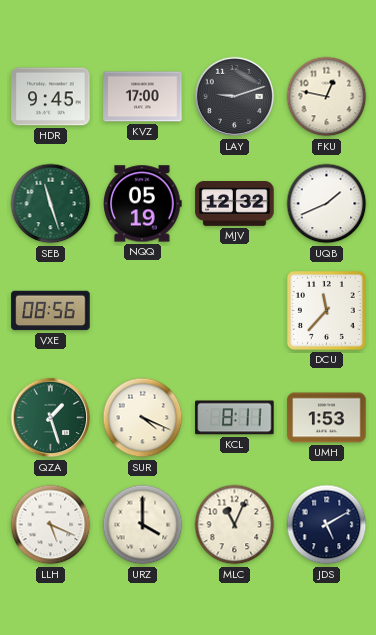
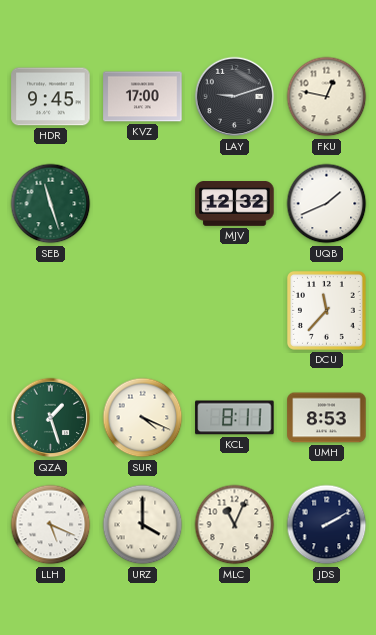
NQQ: 05:19 -> none (143, 204)
VXE: 08:56 -> none (51, 311)
UMH: 1:53 -> 8:53 (327, 418)
JDS: 5:10 -> 2:10 (327, 525)
